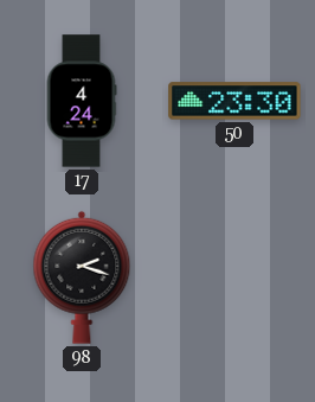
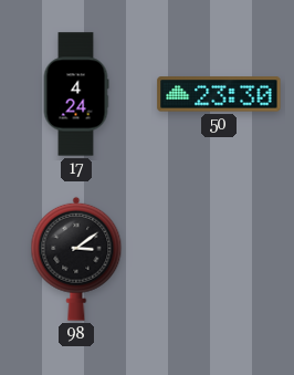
98: 2:18 -> 3:09 (76, 259)
